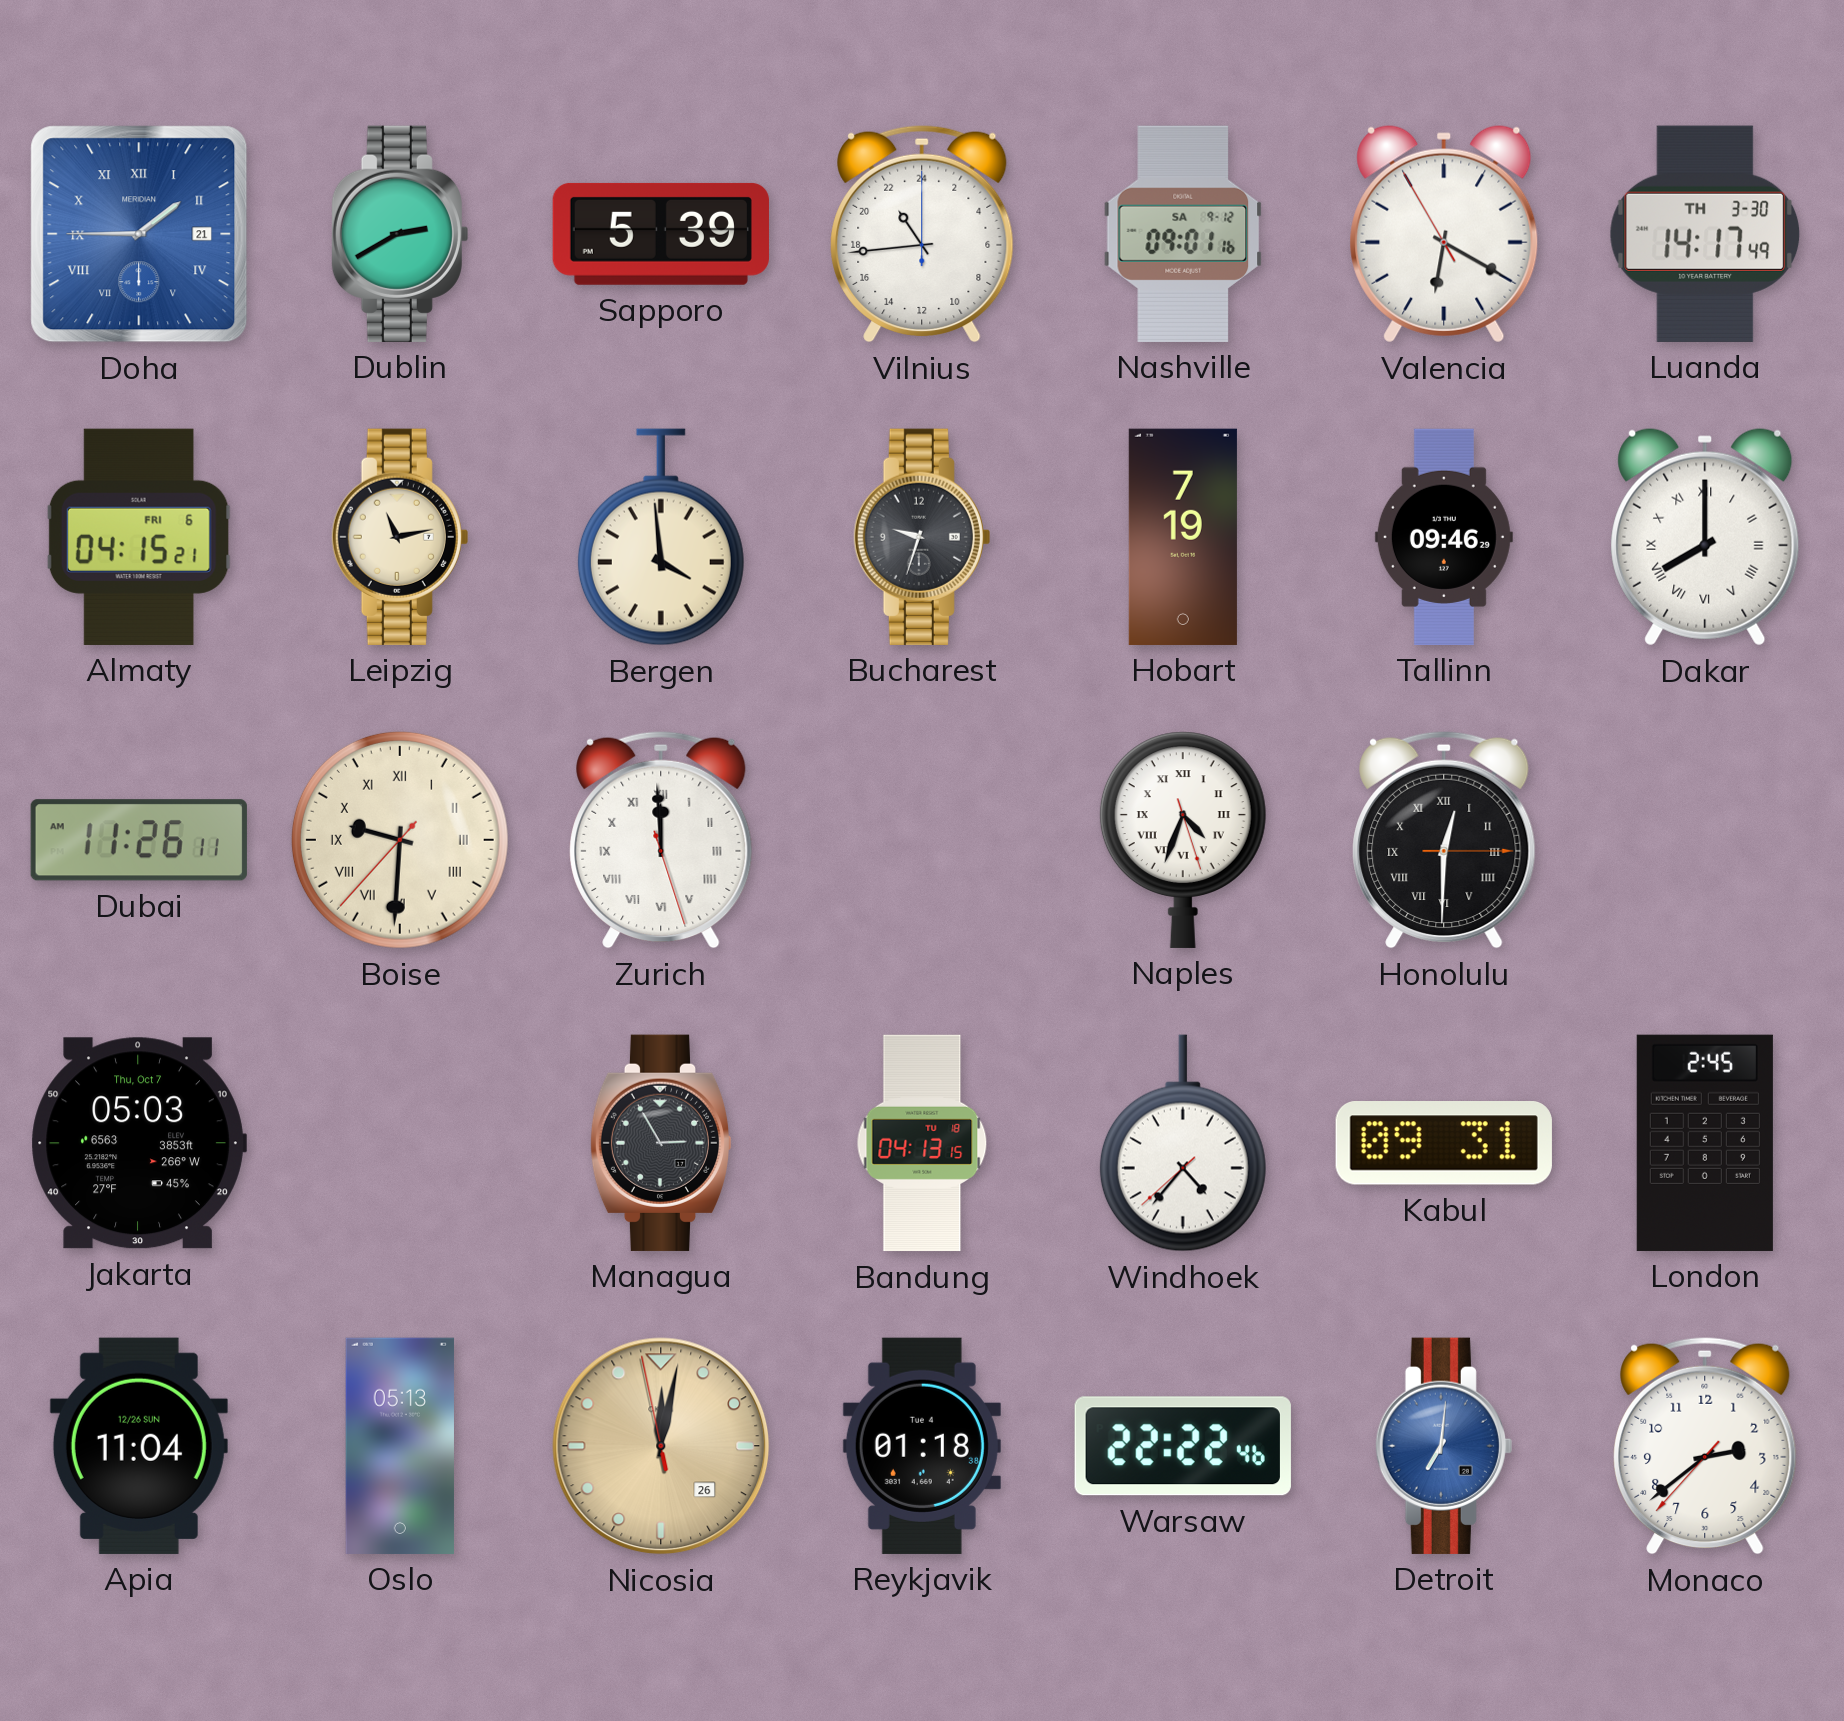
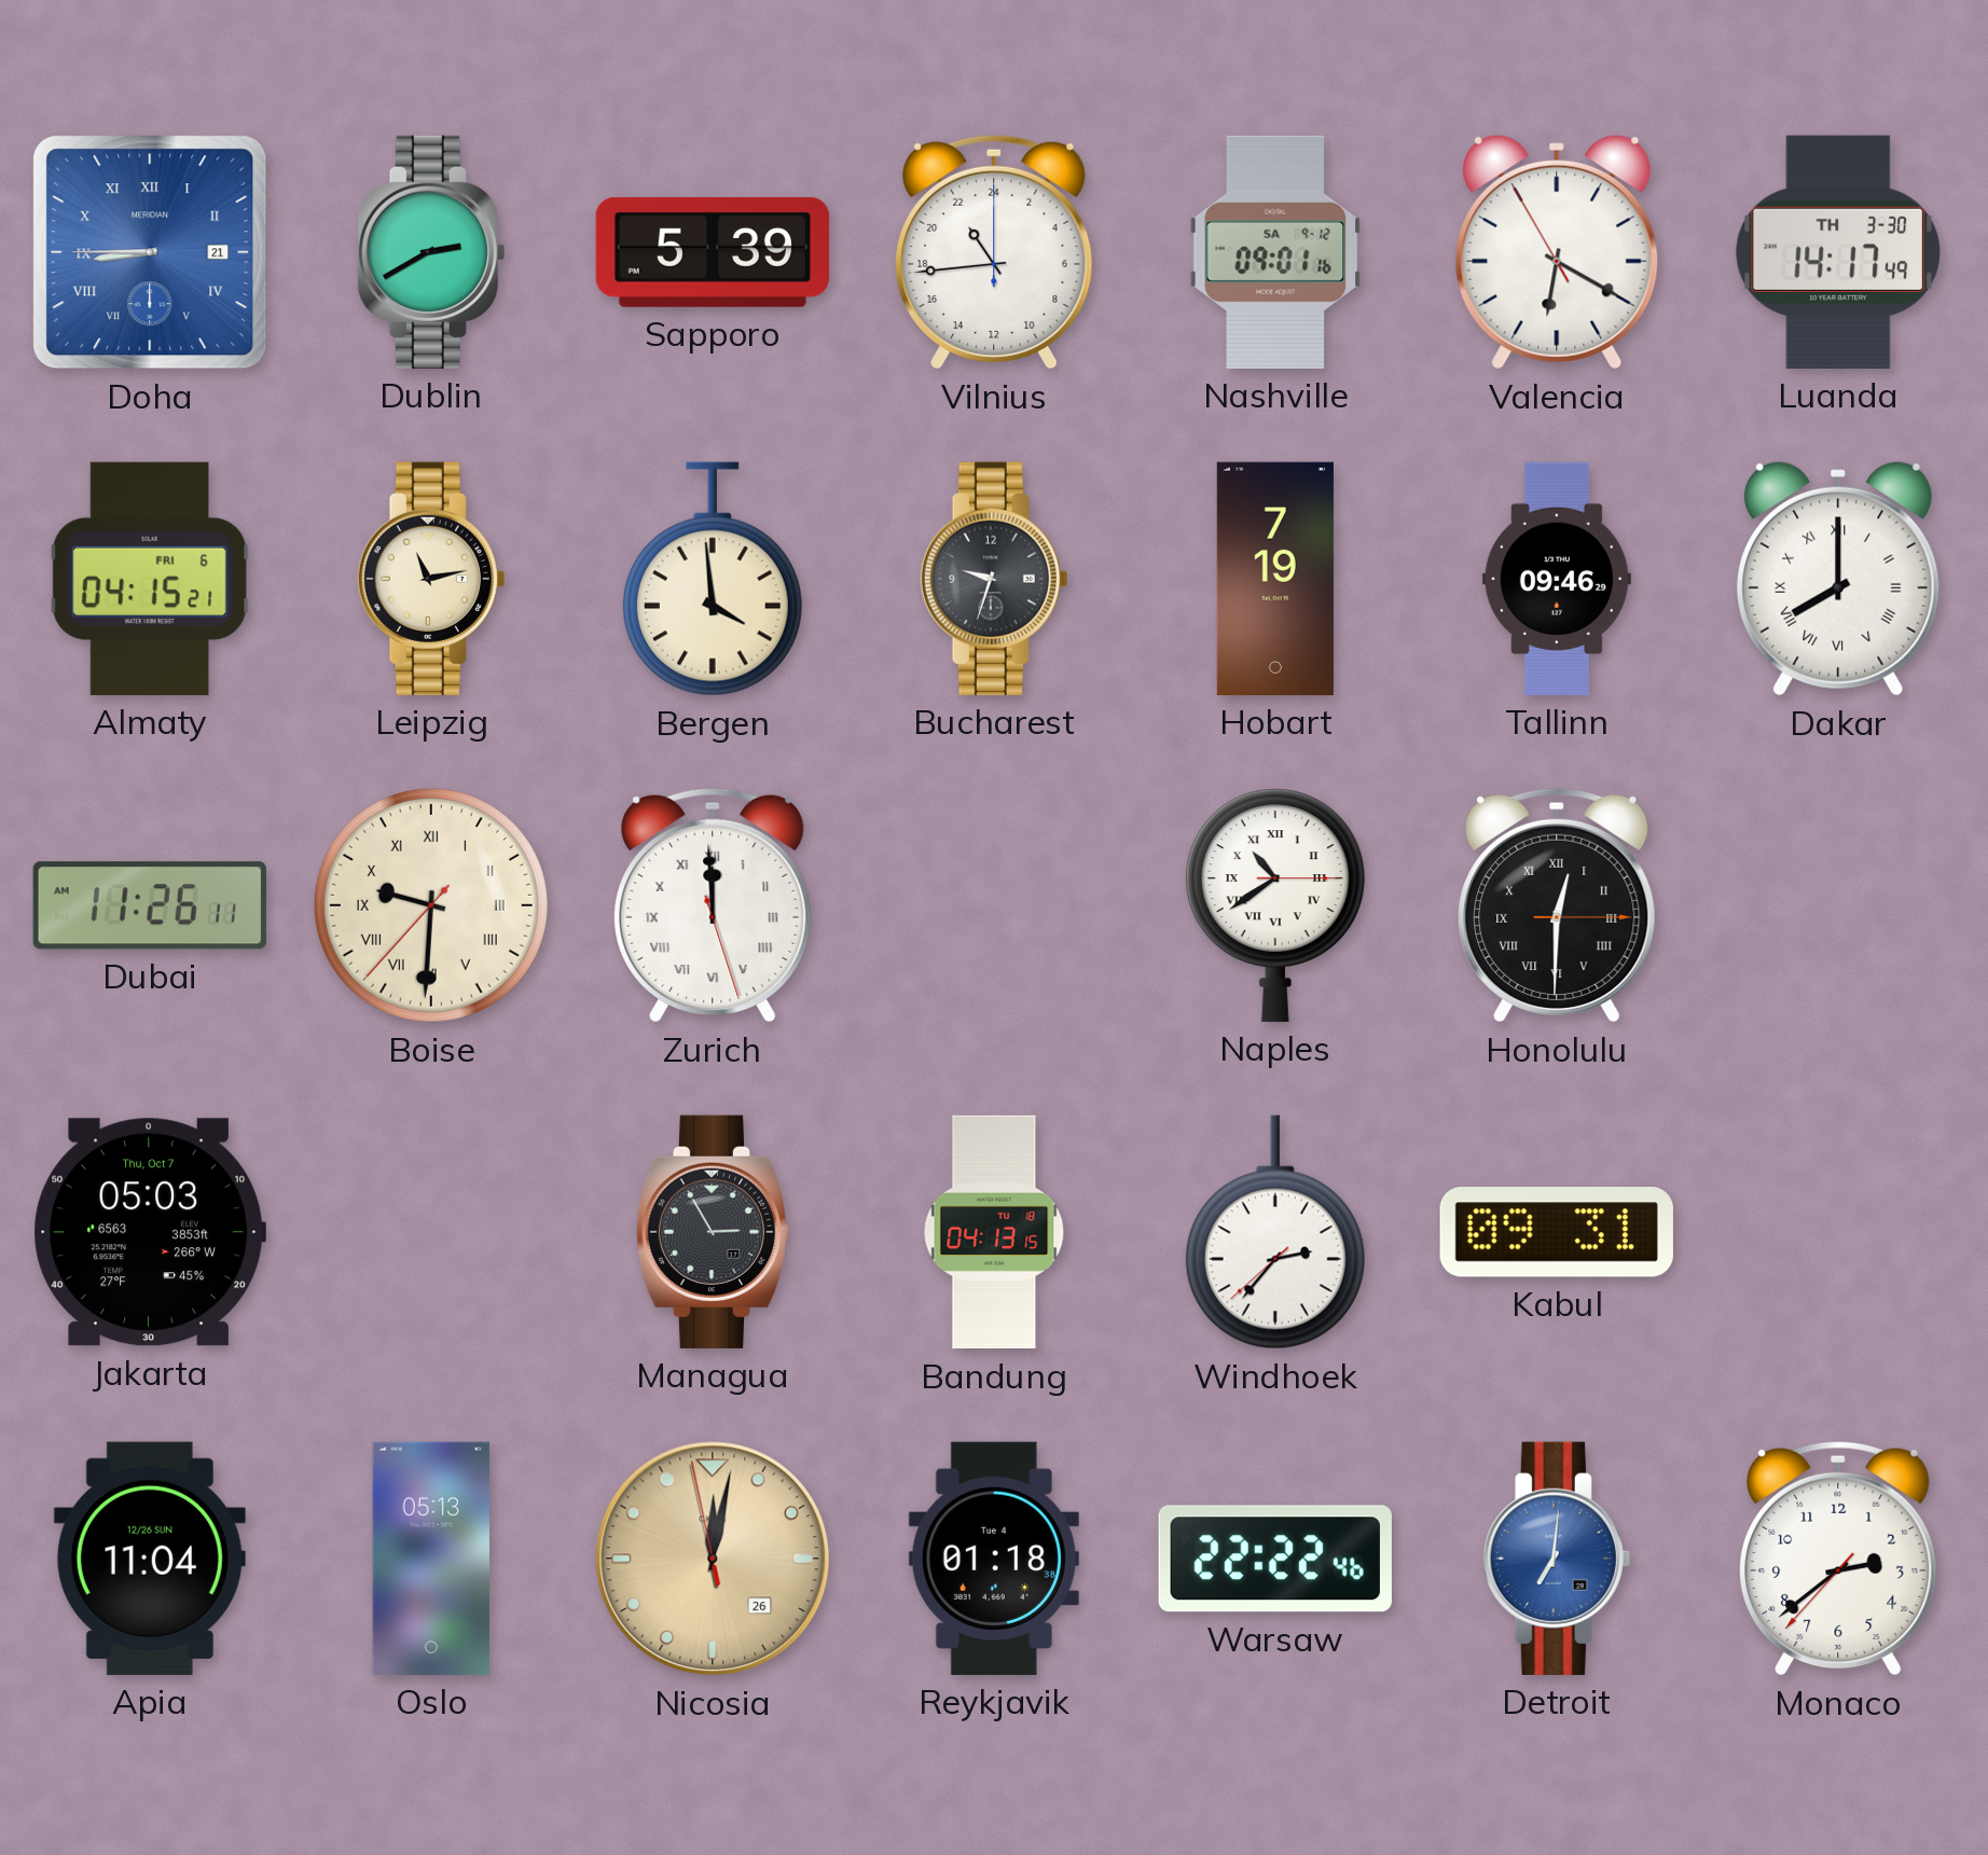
Doha: 1:45 -> 8:45 (150, 252)
Naples: 4:33 -> 10:39 (1275, 905)
Windhoek: 4:36 -> 2:36 (1275, 1232)
London: 2:45 -> none (1705, 1143)
